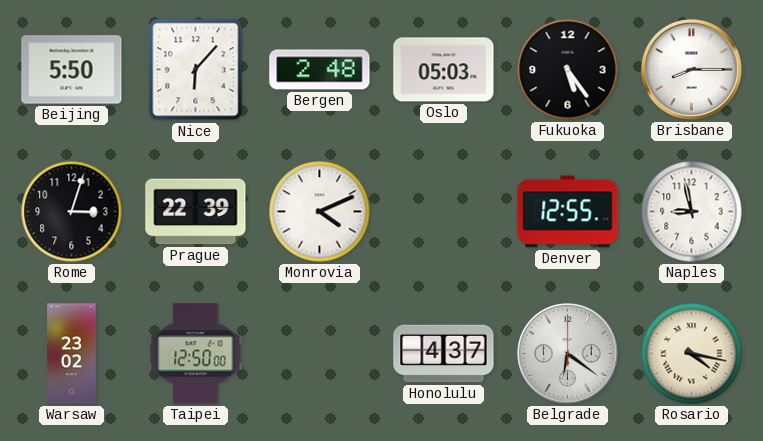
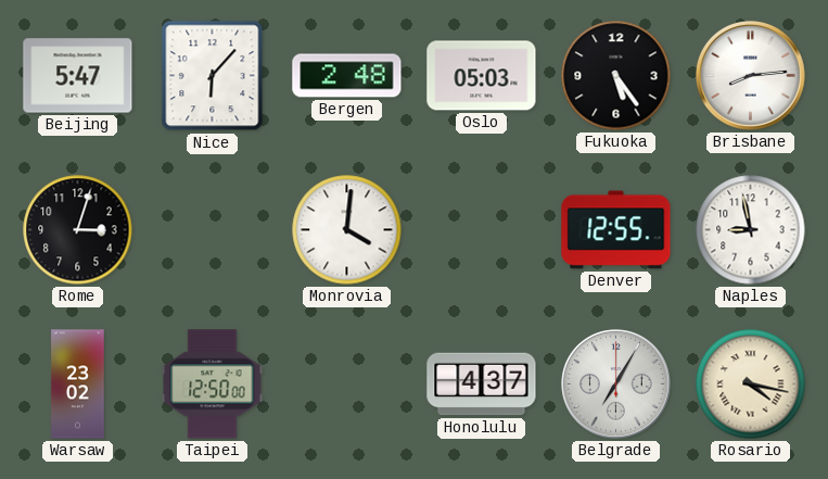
Beijing: 5:50 -> 5:47 (78, 76)
Brisbane: 8:15 -> 8:14 (751, 76)
Prague: 22:39 -> none (196, 212)
Monrovia: 4:11 -> 4:01 (347, 230)
Belgrade: 6:21 -> 7:05 (616, 385)
